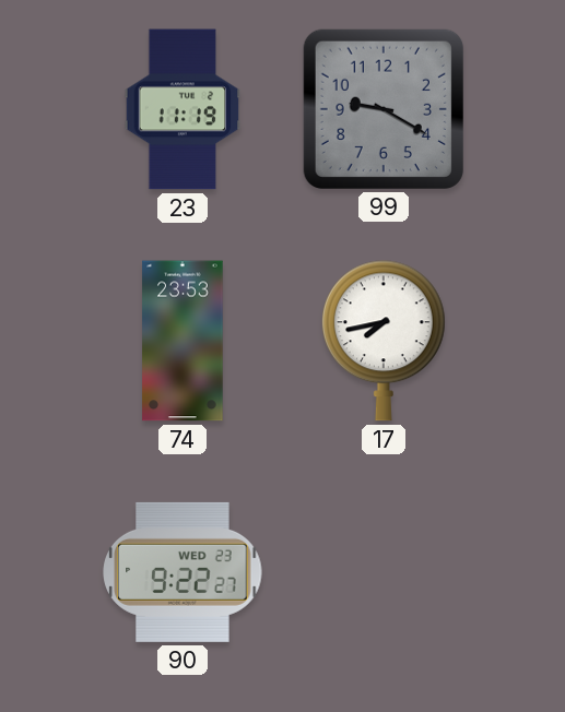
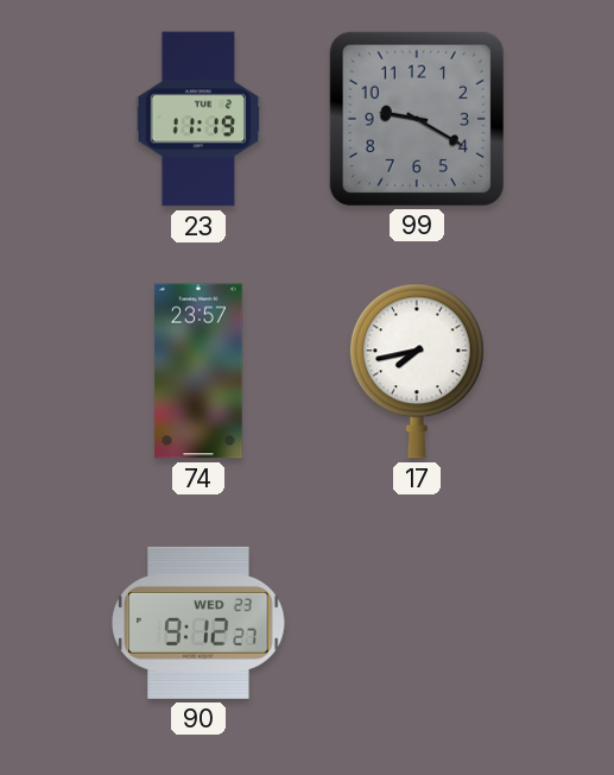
74: 23:53 -> 23:57 (198, 371)
90: 9:22 -> 9:12 (198, 623)
